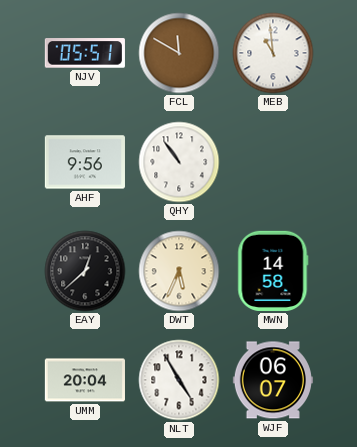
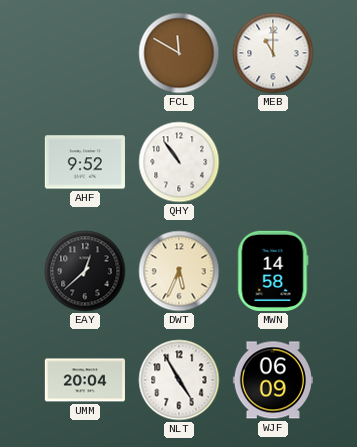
NJV: 05:51 -> none (85, 53)
MEB: 10:59 -> 11:00 (273, 53)
AHF: 9:56 -> 9:52 (85, 162)
WJF: 06:07 -> 06:09 (273, 380)
